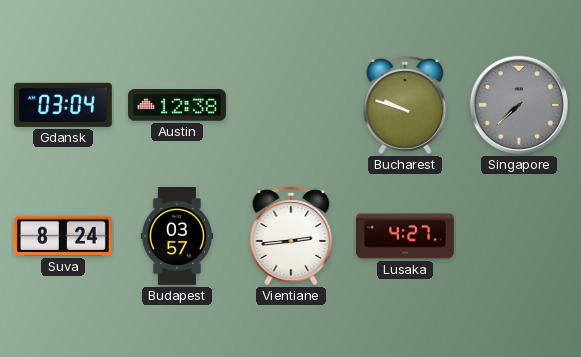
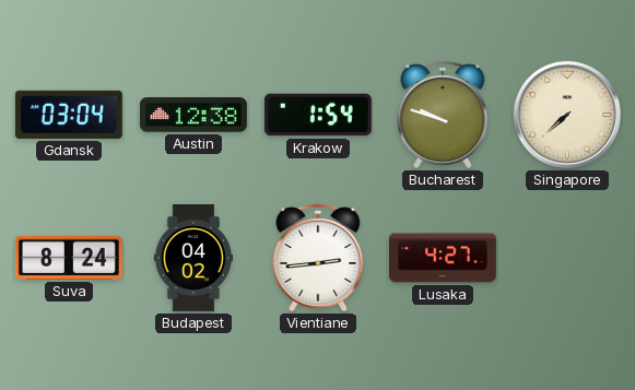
Krakow: none -> 1:54 (318, 115)
Singapore dial: grey -> cream (567, 115)
Budapest: 03:57 -> 04:02 (192, 259)
